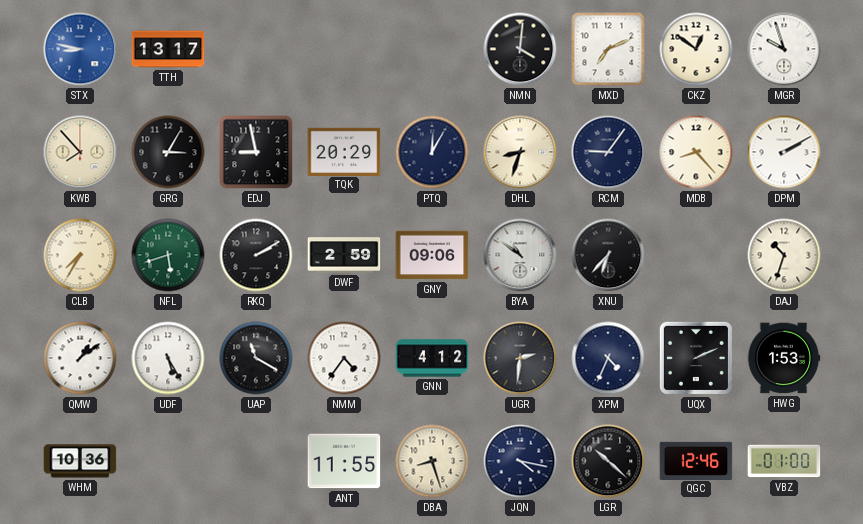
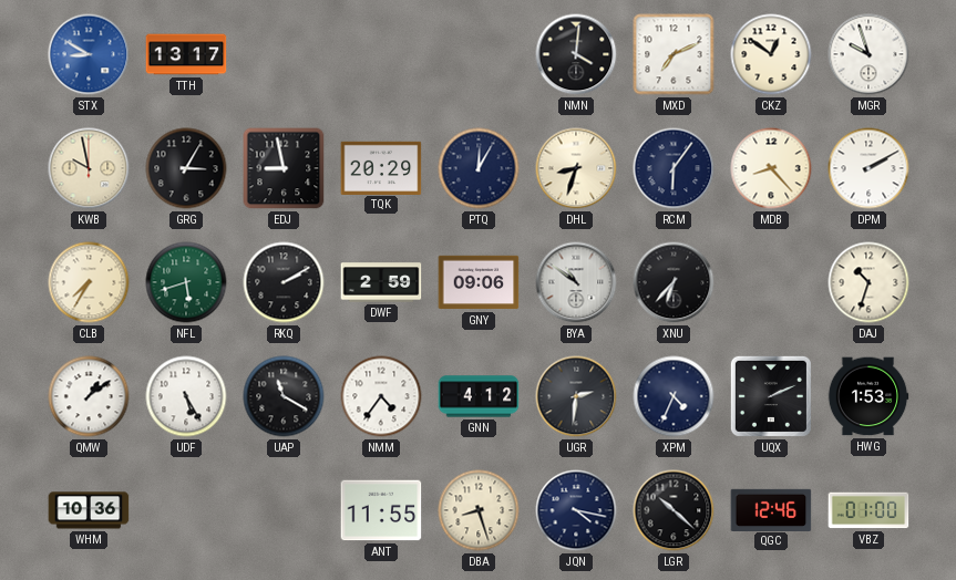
STX: 8:47 -> 8:50 (89, 54)
KWB: 7:53 -> 9:58 (89, 168)
RCM: 9:06 -> 6:06 (674, 168)
